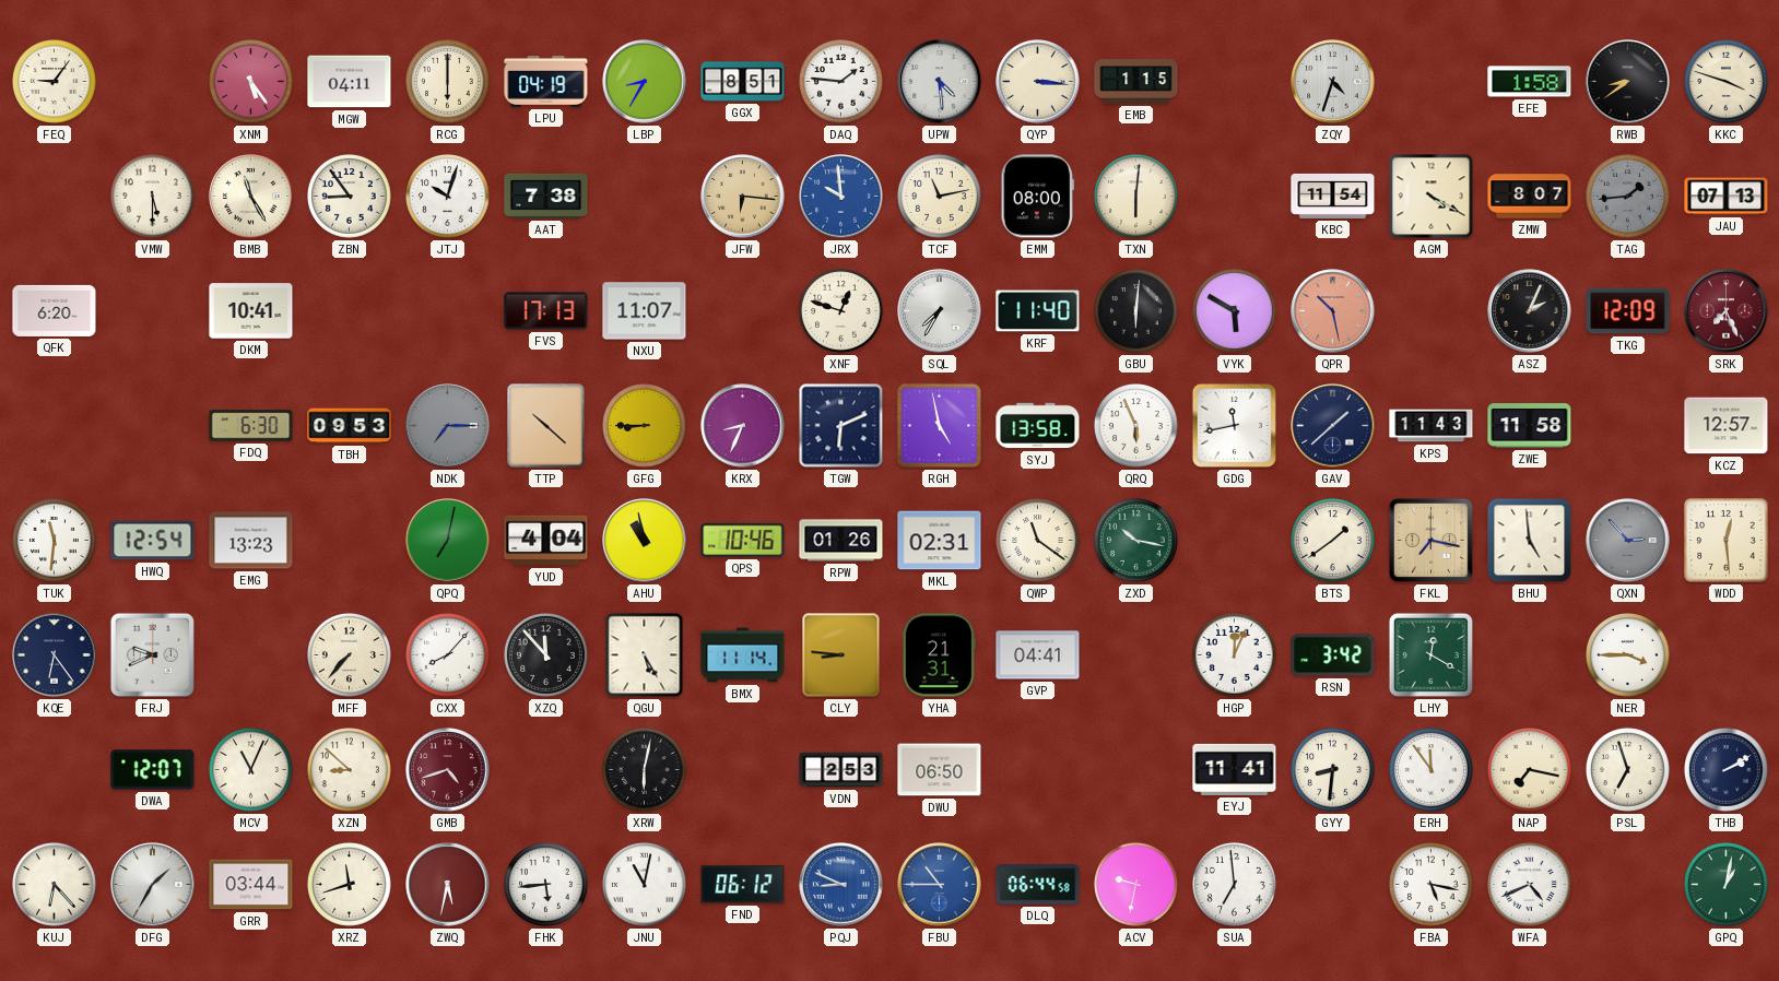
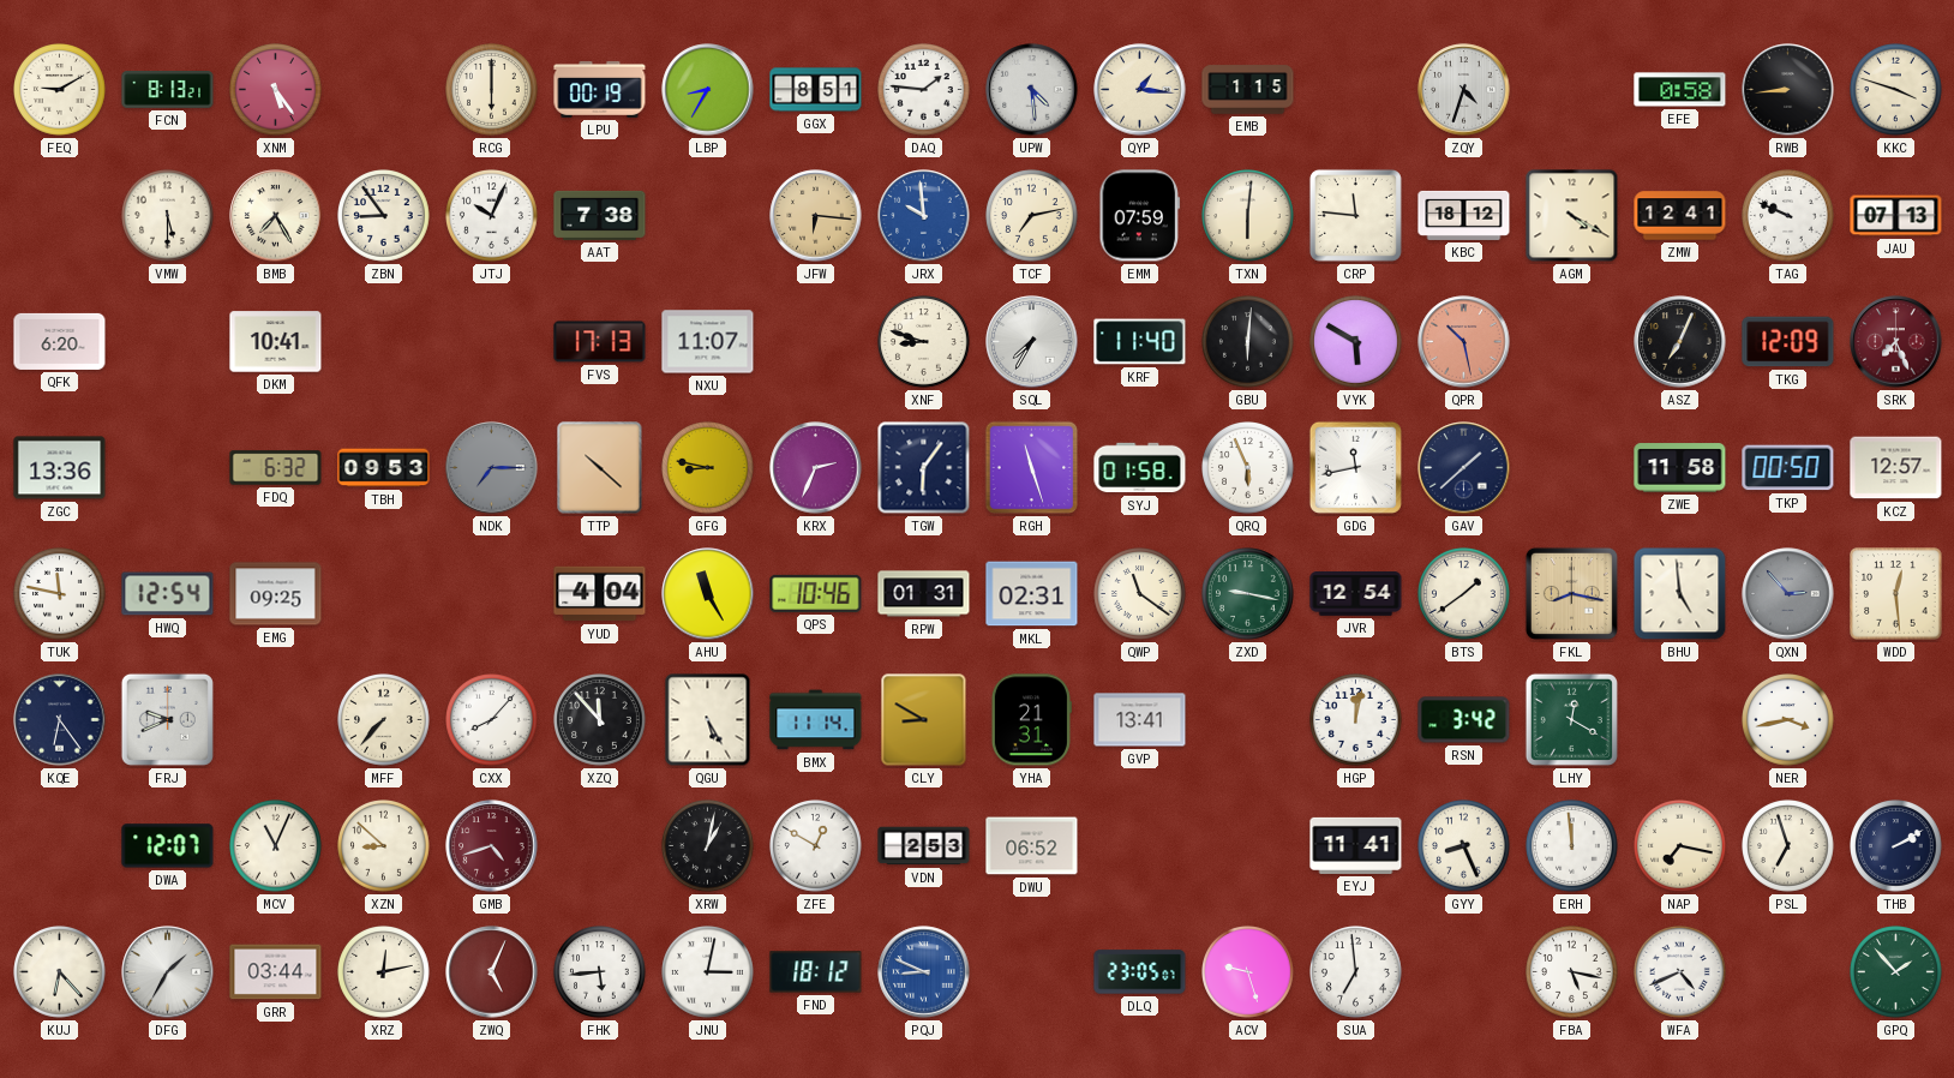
FEQ: 9:06 -> 9:10 (60, 90)
FCN: none -> 8:13 (168, 90)
MGW: 04:11 -> none (350, 82)
LPU: 04:19 -> 00:19 (600, 89)
QYP: 3:16 -> 1:16 (1140, 90)
EFE: 1:58 -> 0:58 (1680, 90)
RWB: 8:39 -> 8:44 (1788, 90)
BMB: 11:25 -> 7:25 (276, 216)
JTJ: 10:03 -> 10:04 (492, 216)
TCF: 11:13 -> 7:13 (1032, 216)
EMM: 08:00 -> 07:59 (1140, 216)
CRP: none -> 11:46 (1355, 215)
KBC: 11:54 -> 18:12 (1464, 215)
ZMW: 8:07 -> 12:41 (1680, 216)
TAG: 1:44 -> 9:49 (1788, 216)
TAG dial: grey -> white (1788, 216)
XNF: 12:48 -> 8:48 (924, 342)
ASZ: 2:04 -> 7:04 (1680, 342)
ZGC: none -> 13:36 (60, 468)
FDQ: 6:30 -> 6:32 (276, 468)
GFG: 8:45 -> 8:47 (708, 468)
KRX: 8:34 -> 2:34 (816, 468)
TGW: 6:11 -> 6:06 (924, 468)
RGH: 4:58 -> 11:27 (1032, 468)
SYJ: 13:58 -> 01:58 (1140, 468)
KPS: 11:43 -> none (1432, 426)
TKP: none -> 00:50 (1788, 468)
TUK: 11:31 -> 11:47 (60, 594)
EMG: 13:23 -> 09:25 (276, 594)
QPQ: 7:02 -> none (448, 541)
AHU: 10:58 -> 11:25 (708, 594)
RPW: 01:26 -> 01:31 (924, 594)
ZXD: 10:17 -> 9:17 (1248, 594)
JVR: none -> 12:54 (1356, 594)
FKL: 7:17 -> 8:17 (1571, 593)
CLY: 8:46 -> 8:50 (924, 720)
GVP: 04:41 -> 13:41 (1140, 720)
HGP: 12:04 -> 12:02 (1356, 720)
NER: 3:45 -> 3:43 (1788, 720)
XRW: 6:02 -> 1:02 (708, 846)
ZFE: none -> 12:50 (816, 846)
DWU: 06:50 -> 06:52 (1032, 846)
GYY: 8:31 -> 8:26 (1464, 846)
ERH: 11:54 -> 11:59 (1572, 846)
XRZ: 11:42 -> 12:13 (384, 972)
ZWQ: 5:32 -> 5:04 (492, 972)
JNU: 11:02 -> 3:02 (708, 972)
FND: 06:12 -> 18:12 (816, 972)
FBU: 10:45 -> none (940, 885)
DLQ: 06:44 -> 23:05 (1140, 972)
ACV: 9:32 -> 9:27 (1248, 972)
GPQ: 1:02 -> 1:53 (1896, 972)
